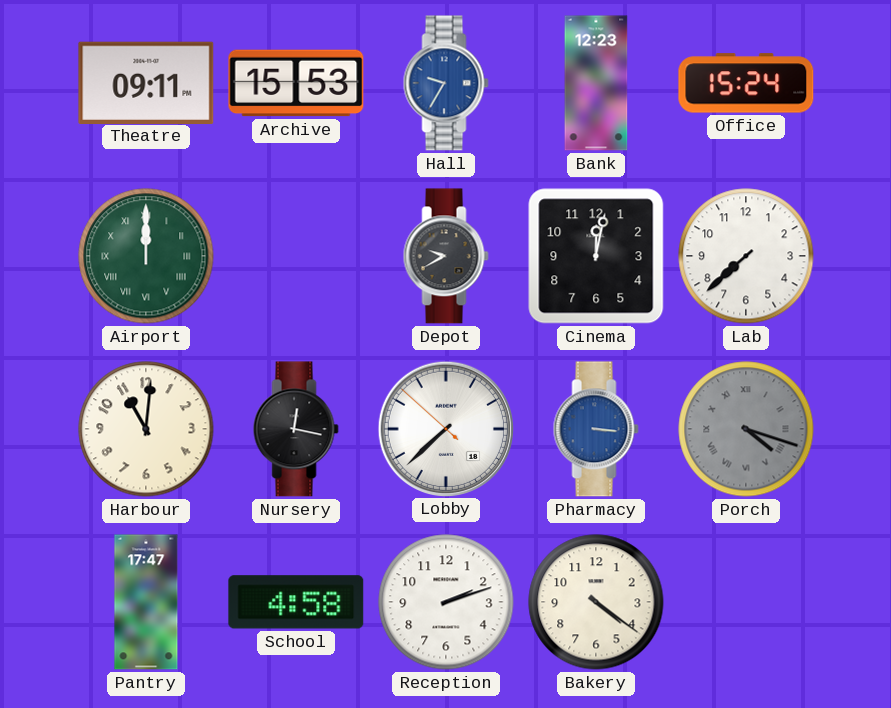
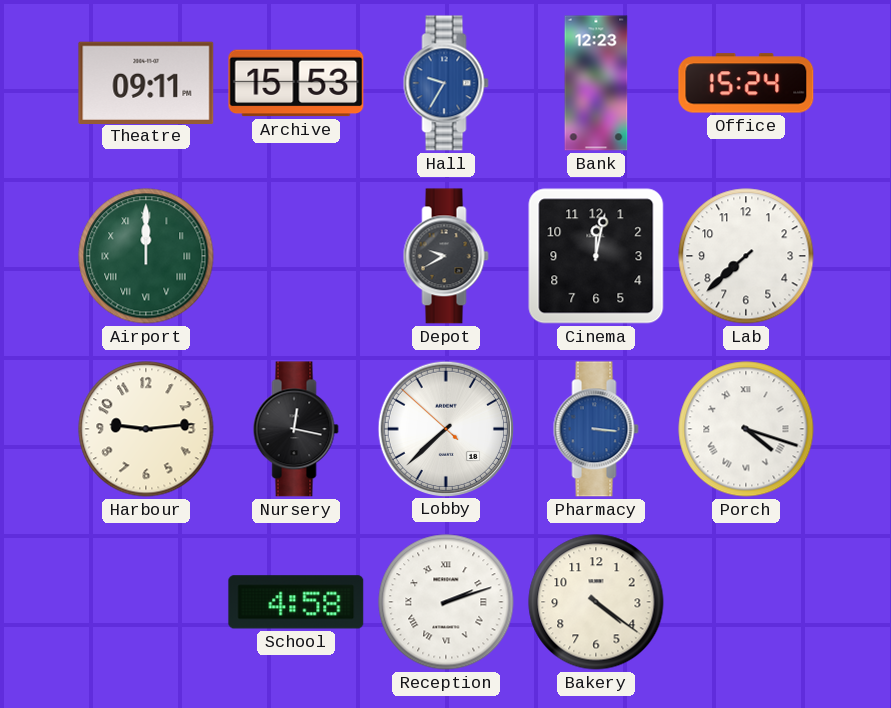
Harbour: 11:01 -> 9:14 (146, 429)
Porch dial: grey -> white (746, 429)
Pantry: 17:47 -> none (146, 602)
Reception numerals: Arabic -> Roman (446, 602)
